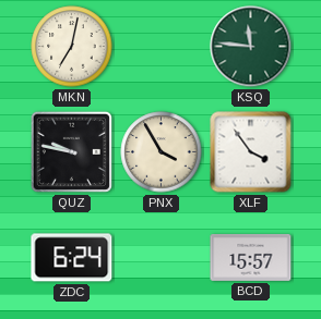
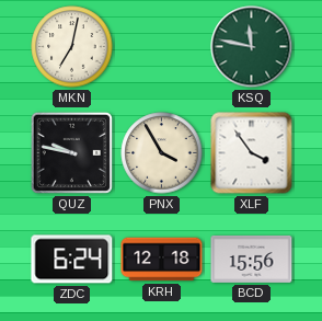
KSQ: 11:46 -> 11:47 (252, 47)
KRH: none -> 12:18 (162, 260)
BCD: 15:57 -> 15:56 (252, 259)
